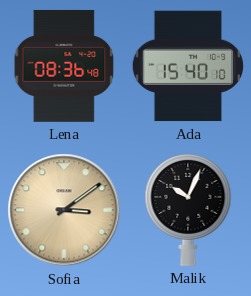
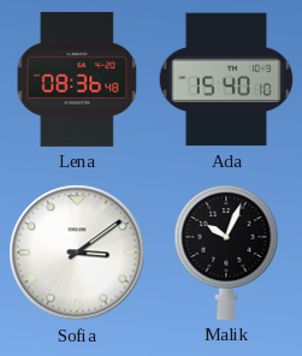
Sofia dial: champagne -> white (77, 253)
